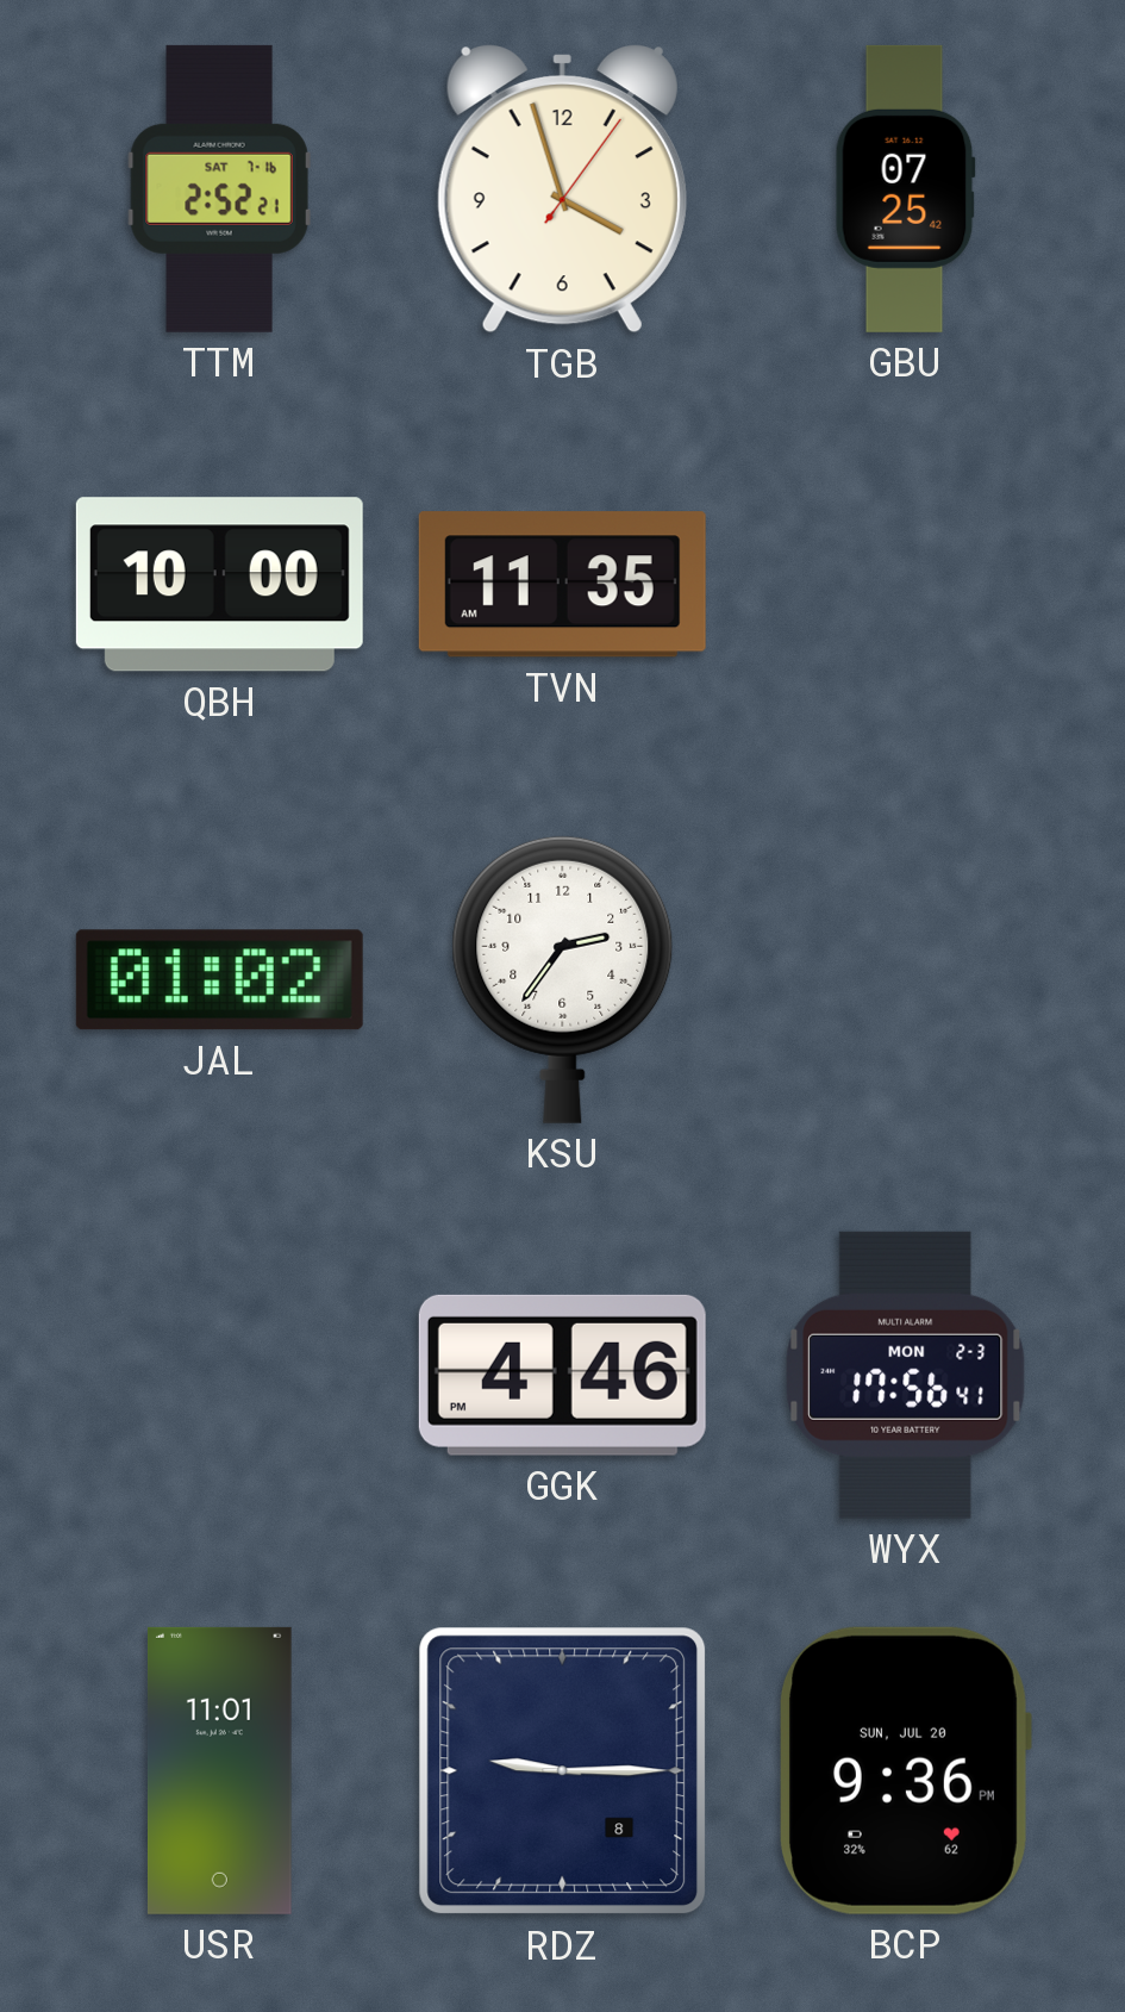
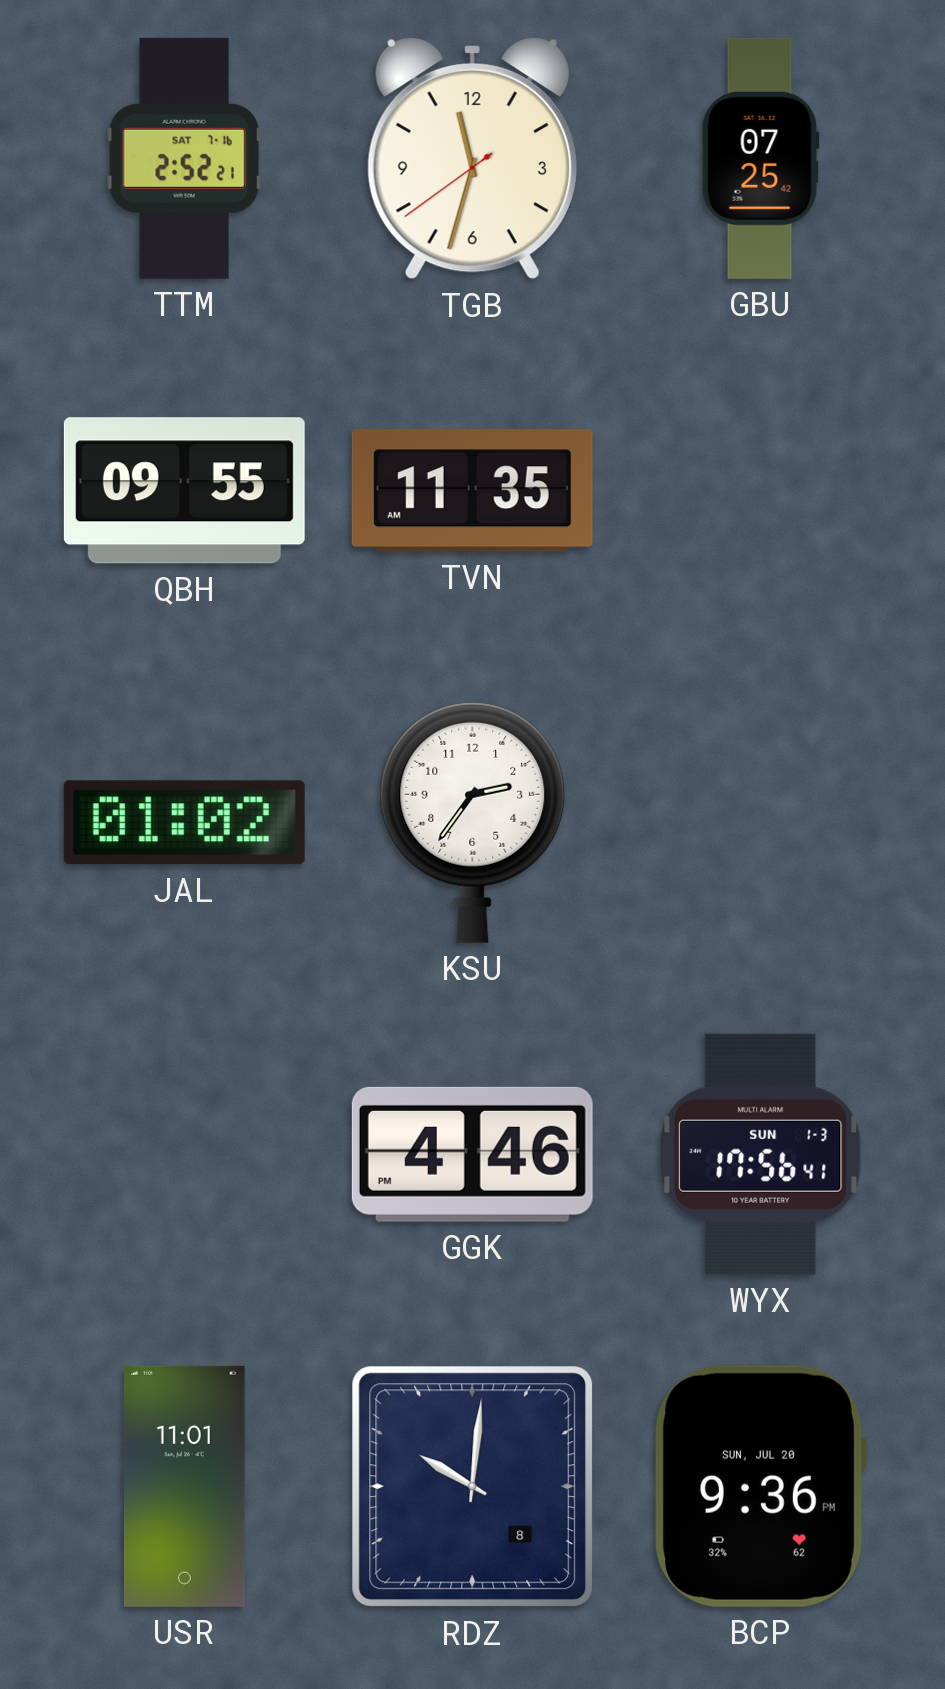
TGB: 3:57 -> 11:32 (472, 159)
QBH: 10:00 -> 09:55 (184, 491)
WYX date: MON 2-3 -> SUN 1-3 (761, 1154)
RDZ: 9:15 -> 10:01 (473, 1487)
